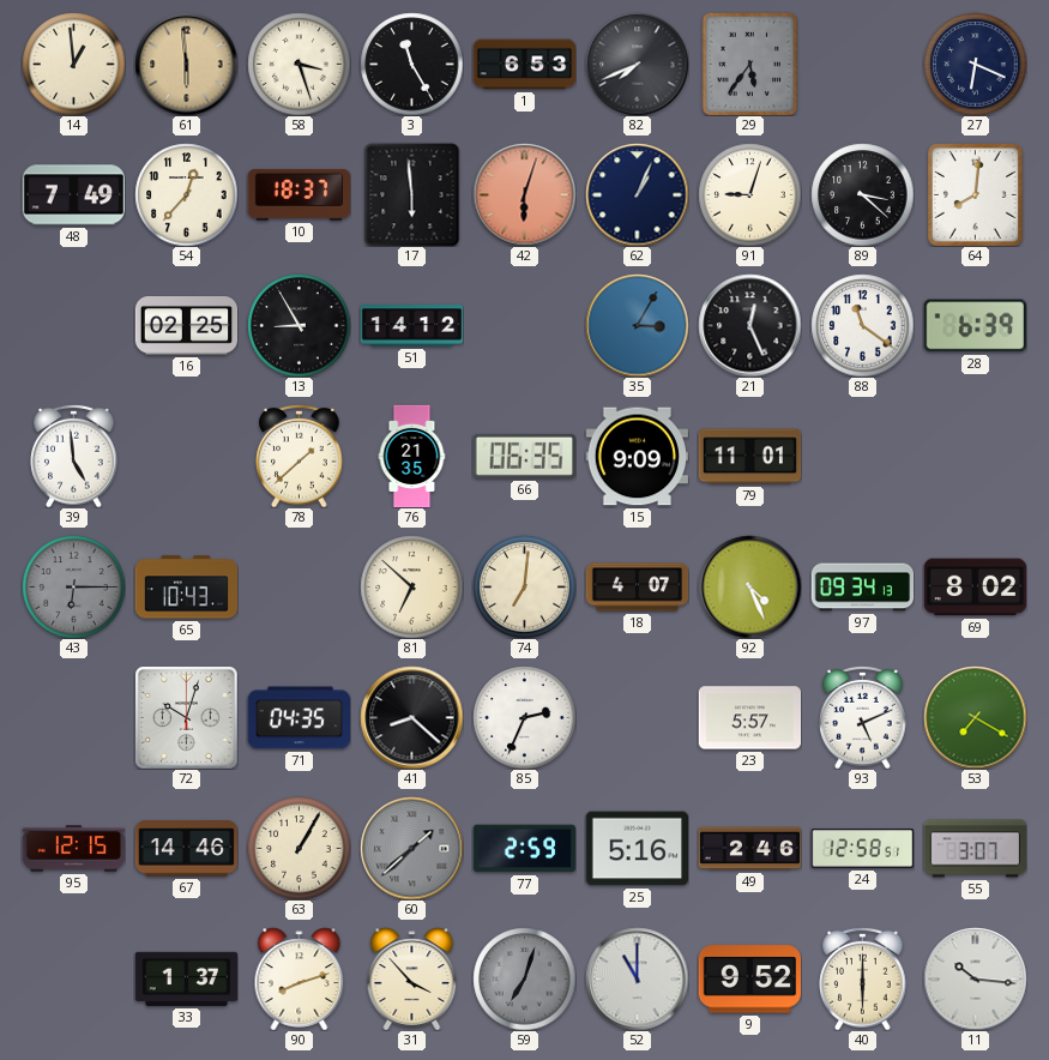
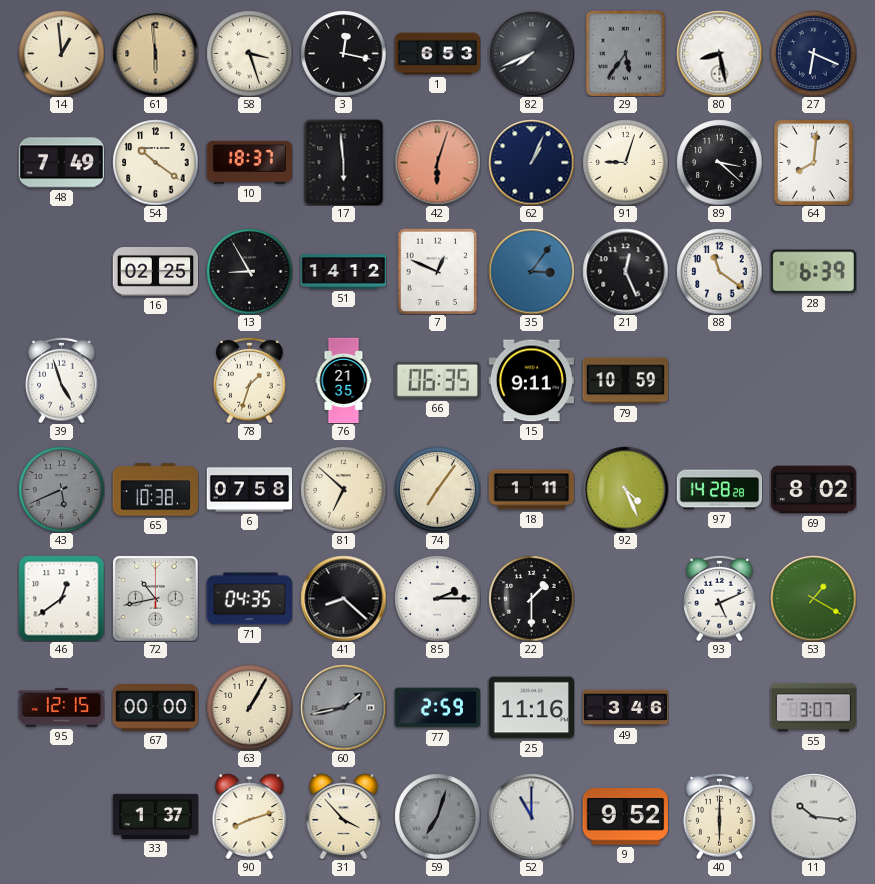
3: 11:25 -> 12:17 (343, 53)
80: none -> 8:28 (719, 53)
54: 12:37 -> 10:21 (155, 162)
7: none -> 12:49 (438, 271)
35: 3:05 -> 3:06 (531, 271)
39: 4:59 -> 4:57 (62, 380)
78: 1:38 -> 1:33 (250, 380)
15: 9:09 -> 9:11 (531, 381)
79: 11:01 -> 10:59 (625, 381)
43: 6:15 -> 5:41 (61, 489)
65: 10:43 -> 10:38 (155, 490)
6: none -> 07:58 (249, 490)
74: 7:01 -> 7:06 (437, 489)
18: 4:07 -> 1:11 (531, 490)
97: 09:34 -> 14:28 (719, 490)
46: none -> 12:39 (61, 598)
72: 10:03 -> 10:43 (156, 599)
85: 2:34 -> 2:15 (437, 598)
22: none -> 1:30 (531, 598)
23: 5:57 -> none (749, 718)
53: 7:20 -> 1:20 (813, 598)
67: 14:46 -> 00:00 (155, 708)
60: 1:38 -> 1:43 (343, 707)
25: 5:16 -> 11:16 (531, 708)
49: 2:46 -> 3:46 (625, 708)
24: 12:58 -> none (862, 849)
